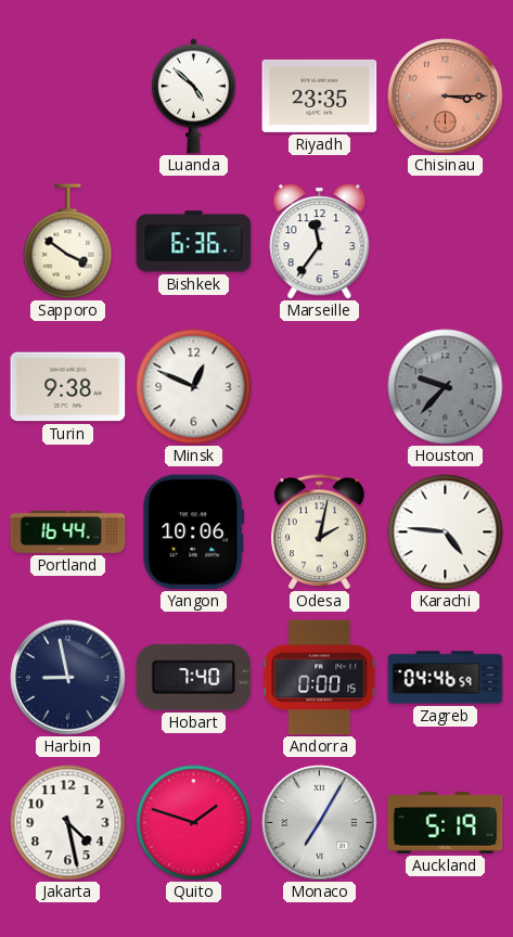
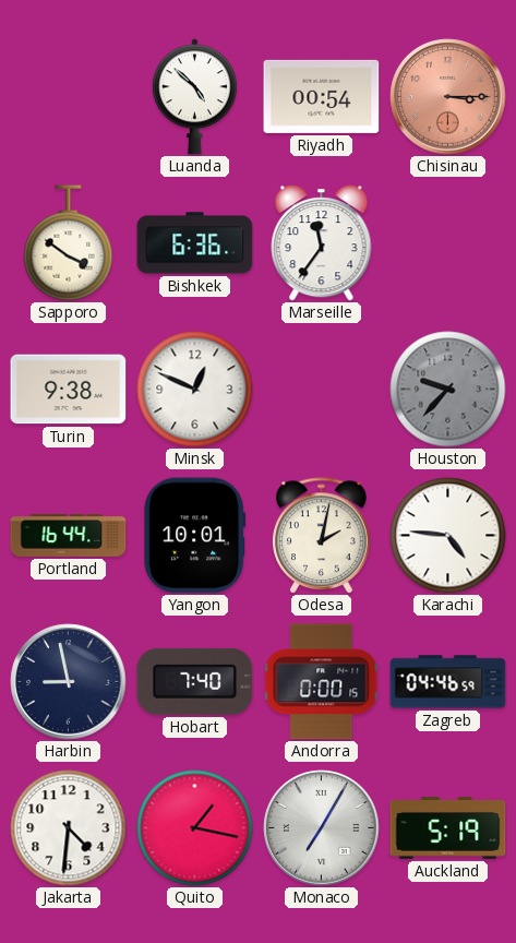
Riyadh: 23:35 -> 00:54 (322, 96)
Yangon: 10:06 -> 10:01 (195, 536)
Jakarta: 4:28 -> 4:31 (69, 828)
Quito: 1:48 -> 1:17 (195, 828)
